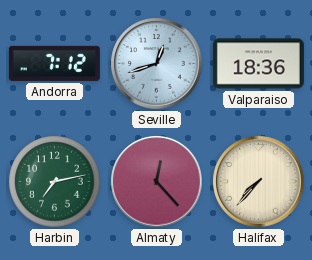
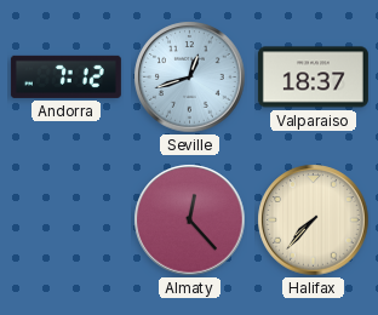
Valparaiso: 18:36 -> 18:37 (313, 78)
Harbin: 7:13 -> none (55, 182)
